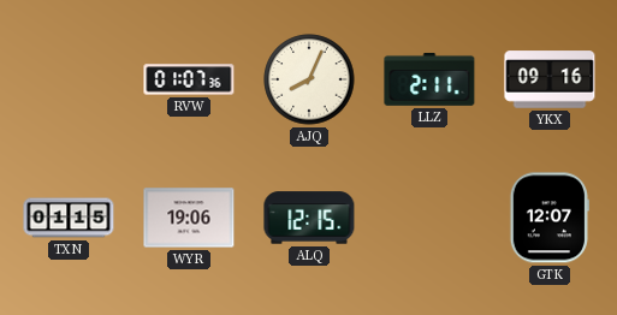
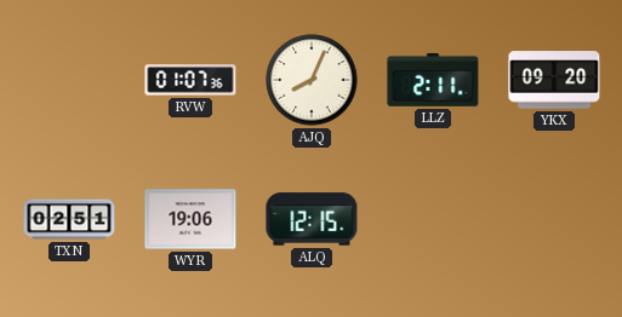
YKX: 09:16 -> 09:20 (554, 80)
TXN: 01:15 -> 02:51 (69, 219)
GTK: 12:07 -> none (550, 218)
